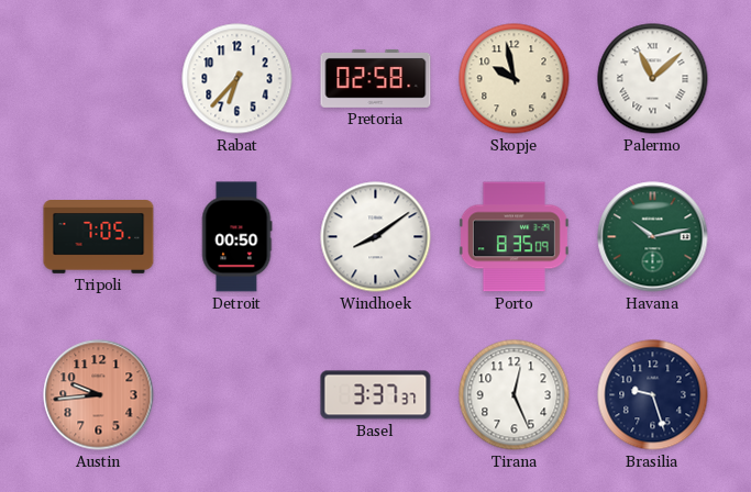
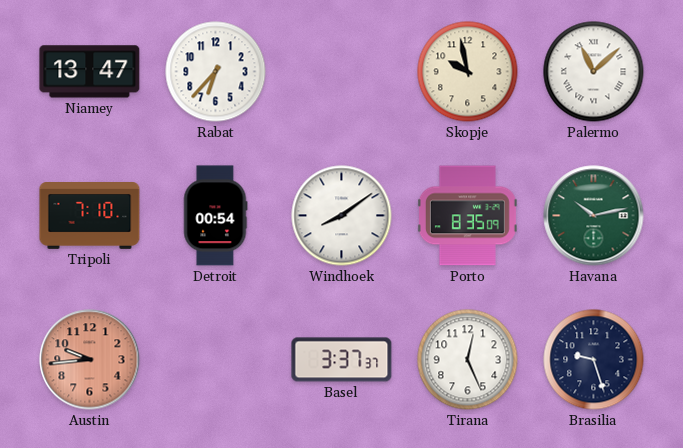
Niamey: none -> 13:47 (90, 72)
Pretoria: 02:58 -> none (376, 78)
Tripoli: 7:05 -> 7:10 (90, 216)
Detroit: 00:50 -> 00:54 (215, 216)
